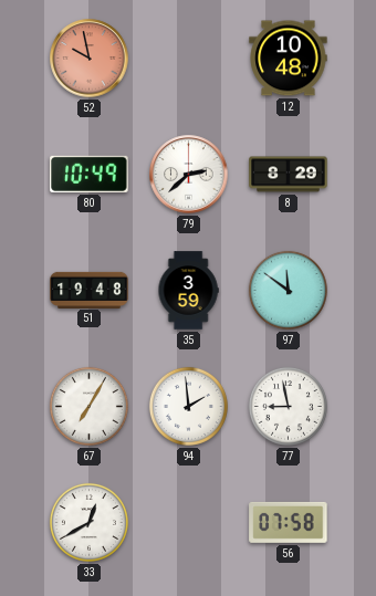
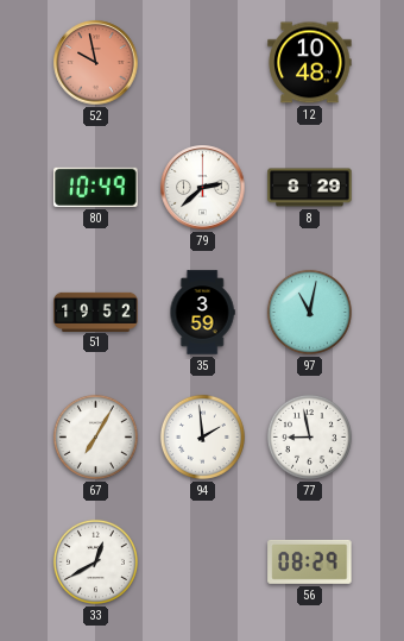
51: 19:48 -> 19:52 (96, 312)
97: 11:51 -> 11:02 (309, 312)
56: 07:58 -> 08:29 (310, 561)
